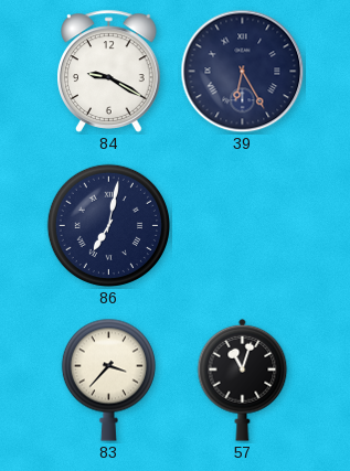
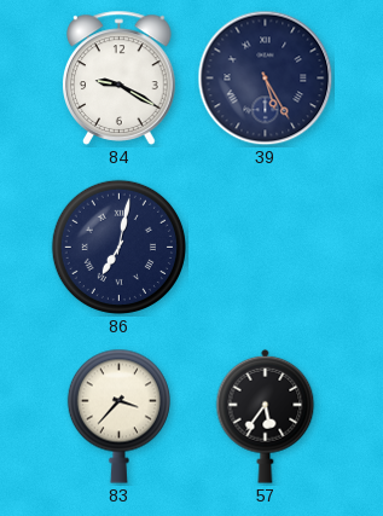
39: 6:25 -> 5:25 (266, 79)
57: 11:03 -> 5:36 (266, 416)
